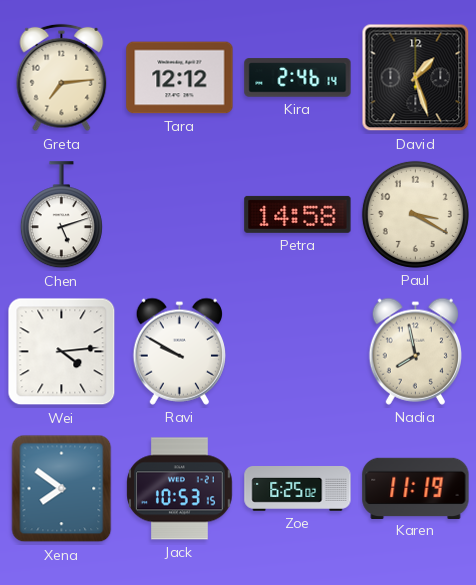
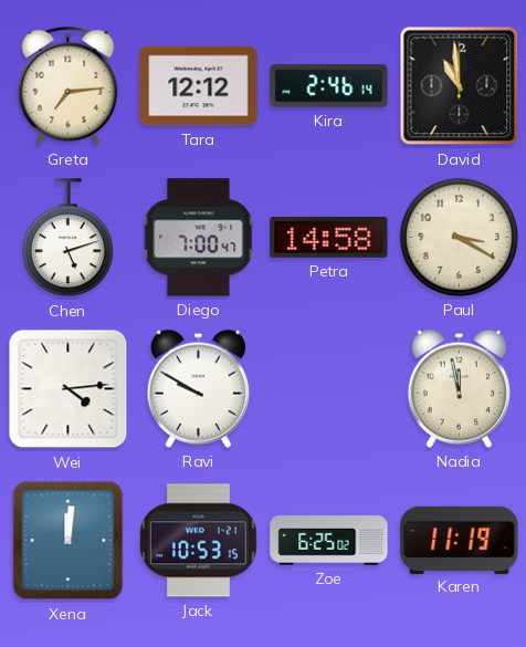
David: 1:27 -> 10:59 (460, 86)
Diego: none -> 7:00 (199, 238)
Nadia: 7:58 -> 11:58 (459, 388)
Xena: 7:51 -> 12:01 (69, 541)
